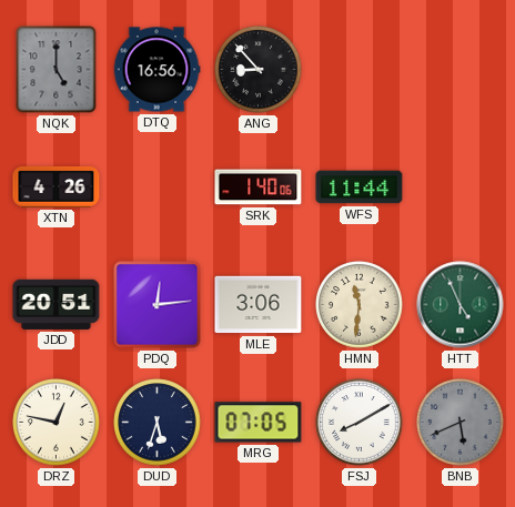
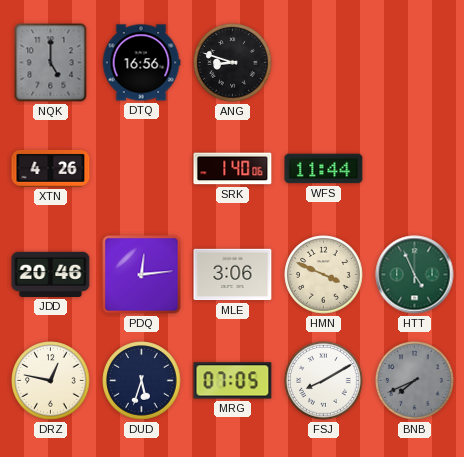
ANG: 8:53 -> 8:48 (233, 63)
JDD: 20:51 -> 20:46 (51, 274)
HMN: 11:31 -> 3:49 (324, 275)
BNB: 5:41 -> 7:41 (415, 381)
